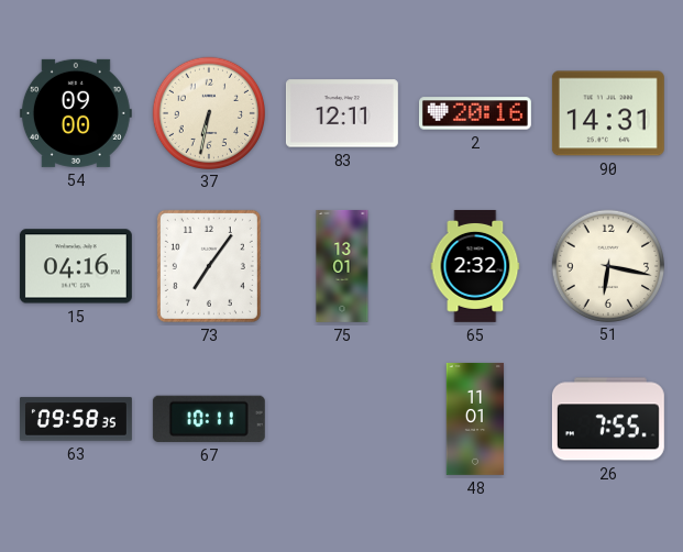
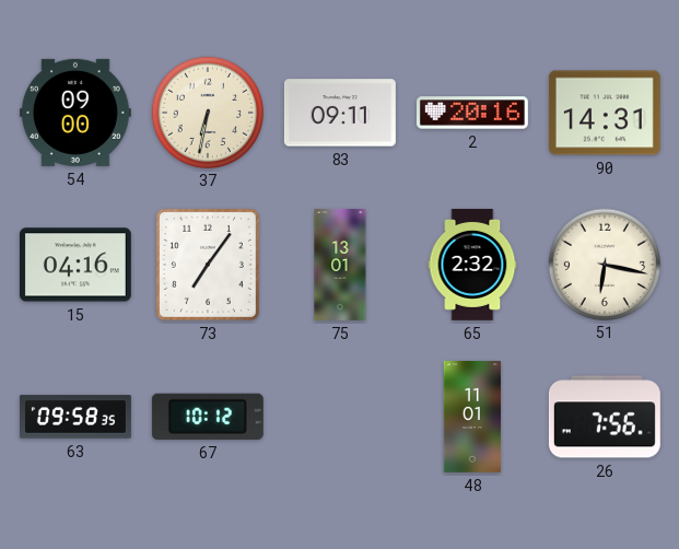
83: 12:11 -> 09:11 (340, 113)
67: 10:11 -> 10:12 (208, 417)
26: 7:55 -> 7:56 (605, 417)
